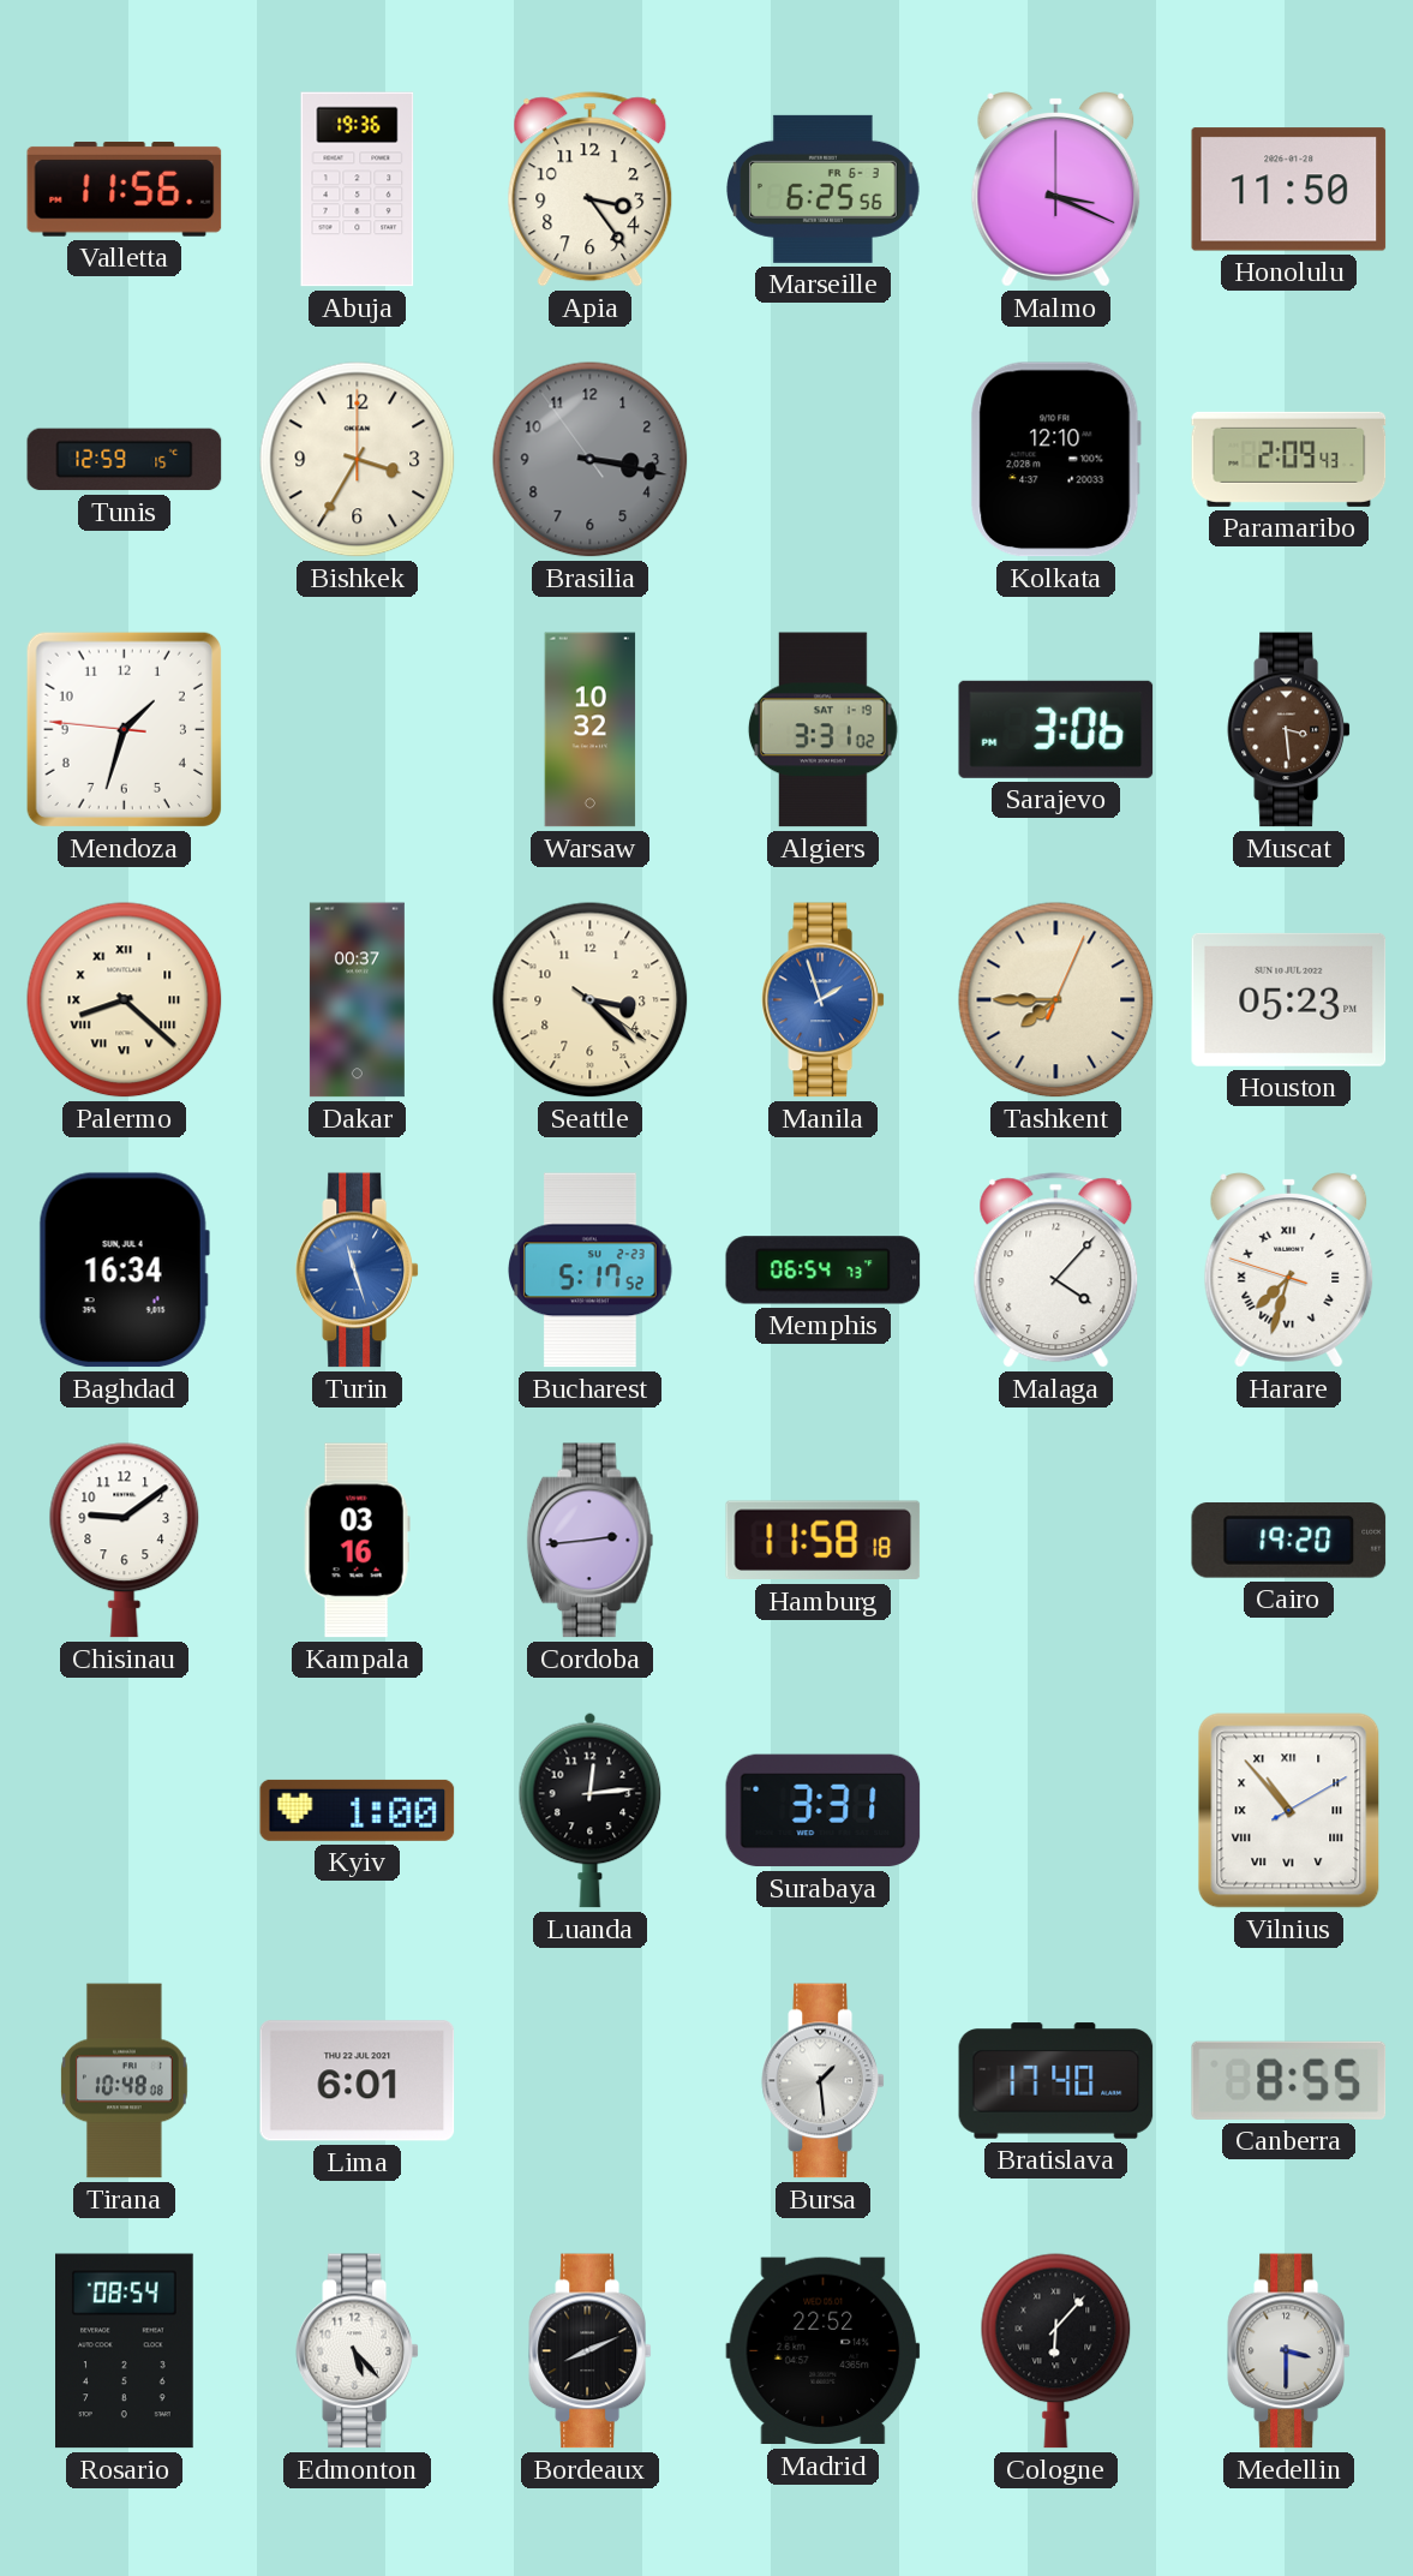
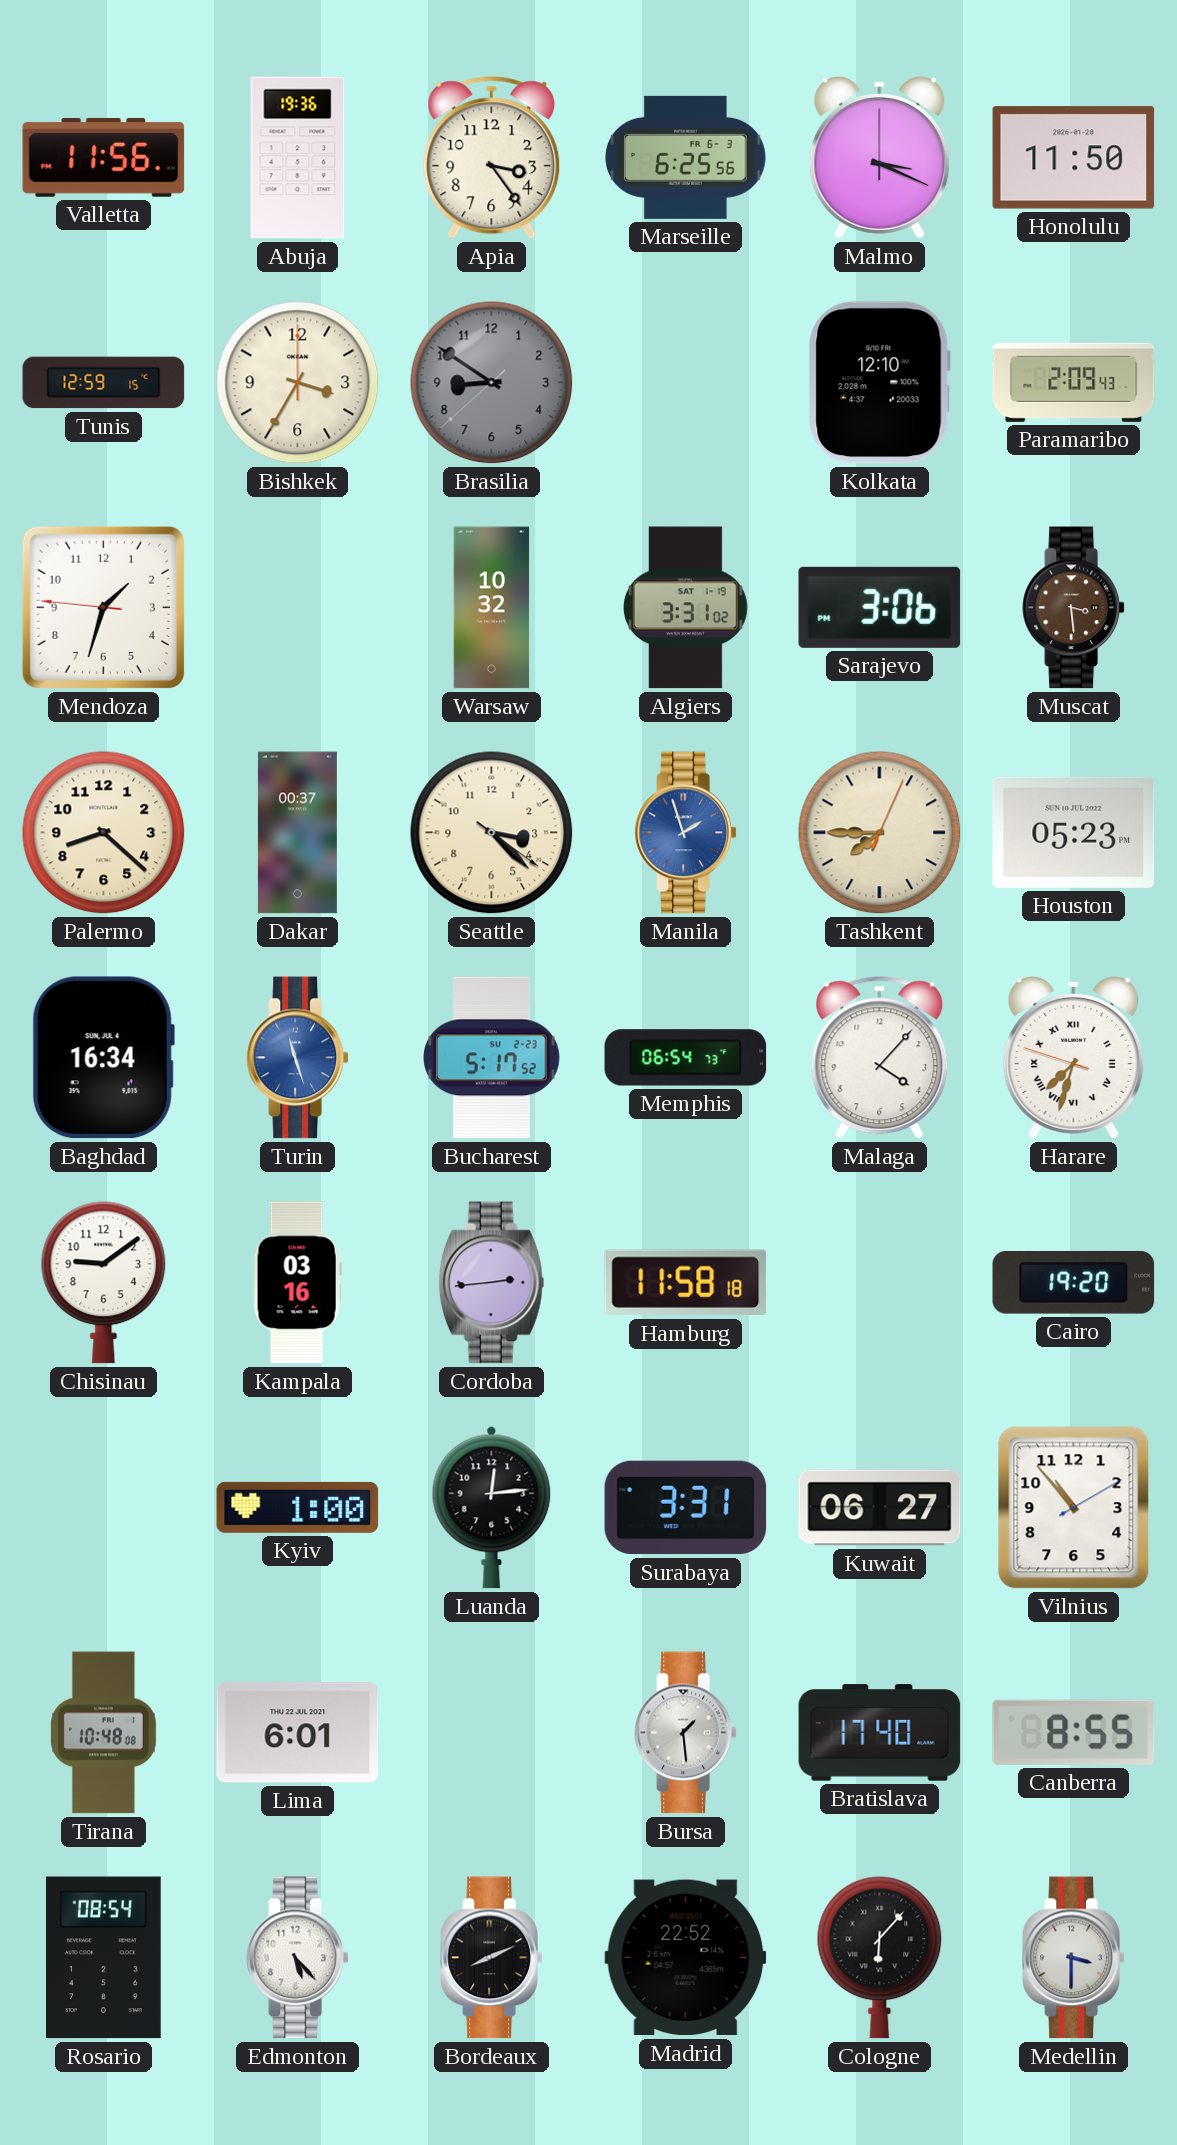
Brasilia: 3:16 -> 8:50 (492, 383)
Palermo numerals: Roman -> Arabic (104, 833)
Kuwait: none -> 06:27 (880, 1508)
Vilnius numerals: Roman -> Arabic (1074, 1508)
